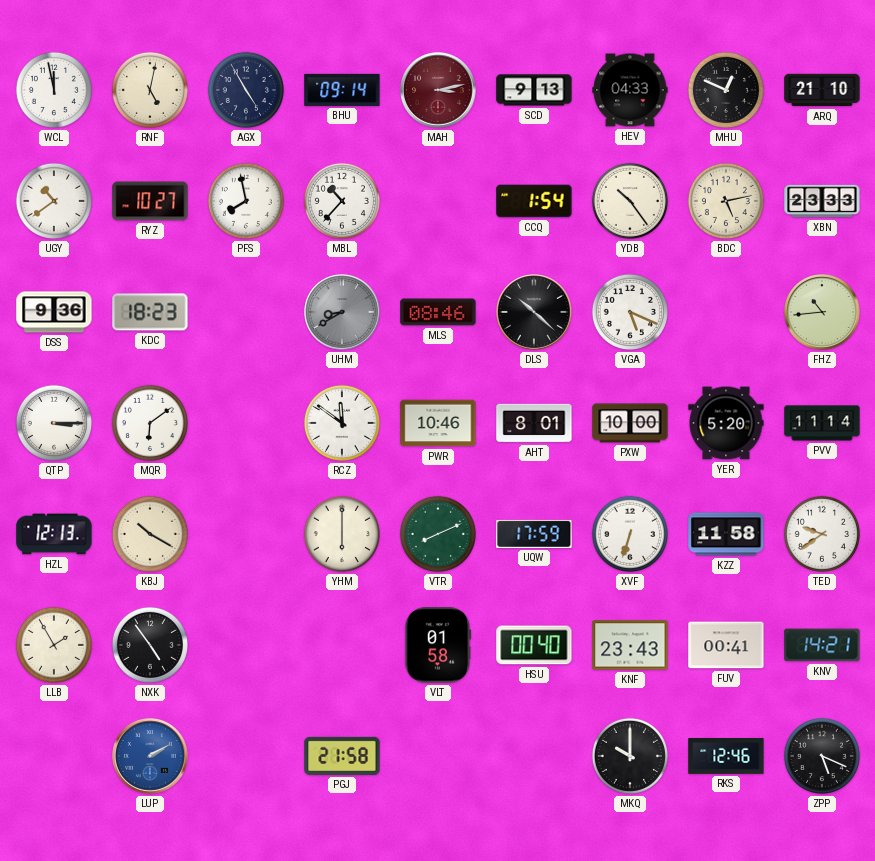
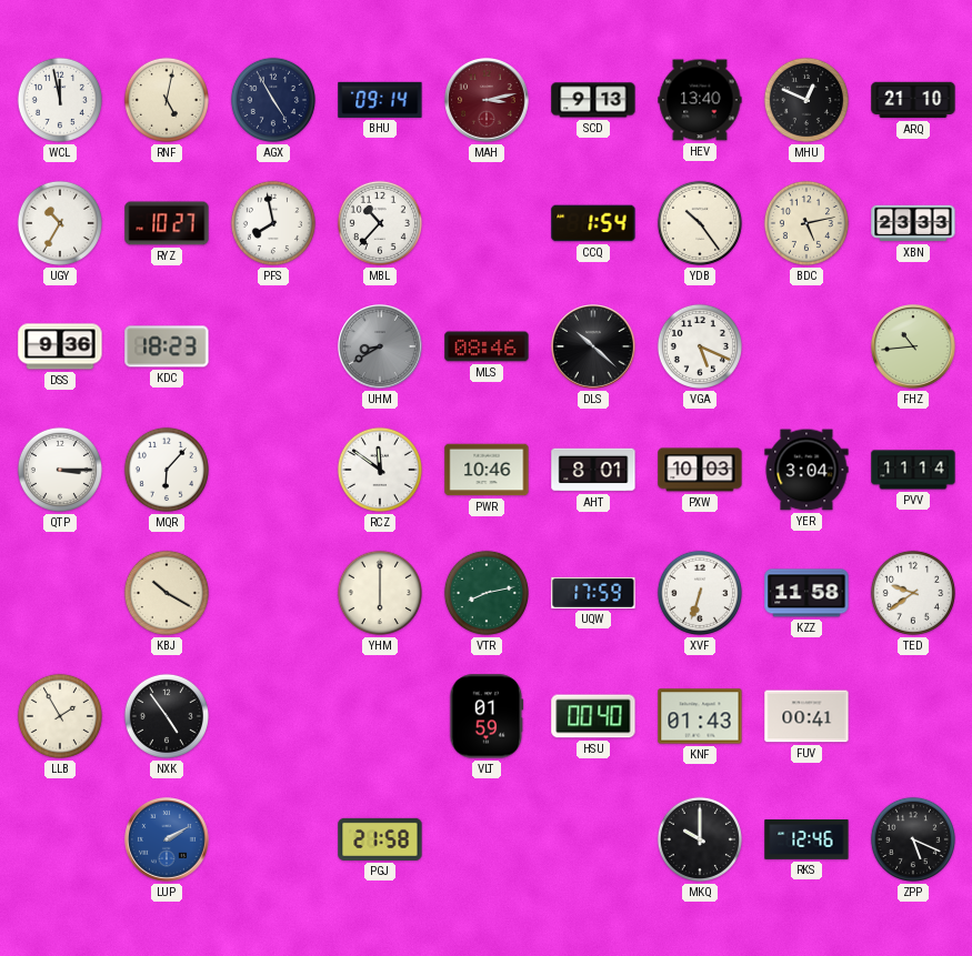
HEV: 04:33 -> 13:40 (700, 100)
UGY: 10:39 -> 10:35 (60, 223)
MQR: 6:09 -> 6:07 (167, 470)
PXW: 10:00 -> 10:03 (700, 470)
YER: 5:20 -> 3:04 (806, 470)
HZL: 12:13 -> none (54, 534)
VTR: 8:11 -> 8:13 (487, 593)
VLT: 01:58 -> 01:59 (487, 716)
KNF: 23:43 -> 01:43 (700, 716)
KNV: 14:21 -> none (822, 645)
